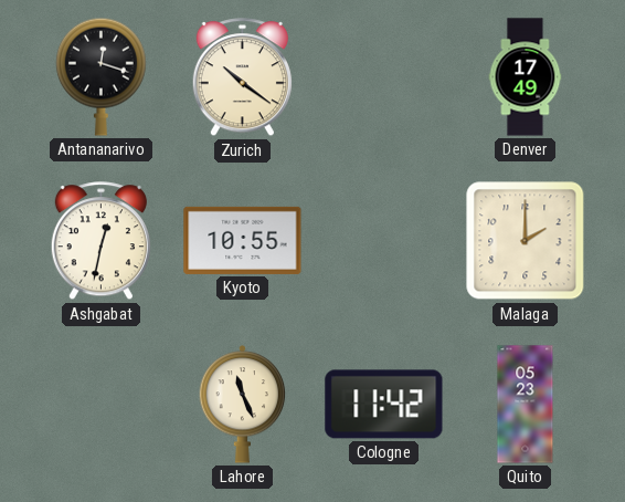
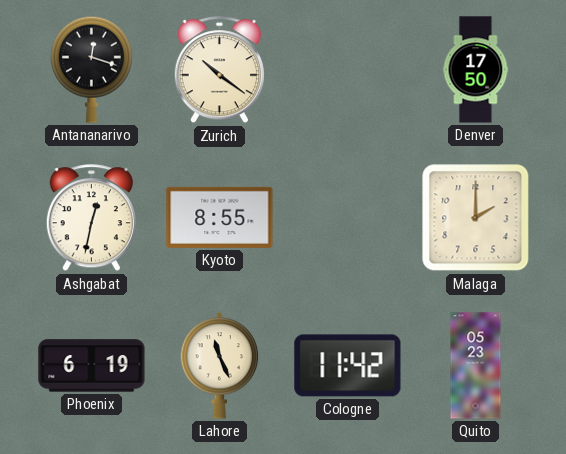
Denver: 17:49 -> 17:50 (476, 70)
Kyoto: 10:55 -> 8:55 (220, 217)
Phoenix: none -> 6:19 (92, 366)
